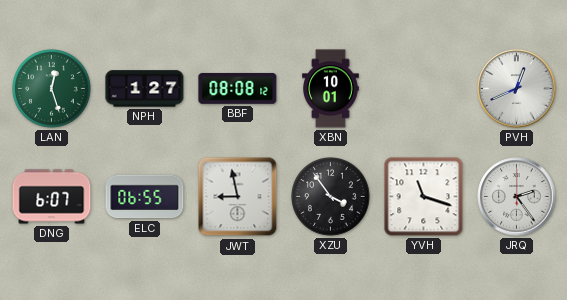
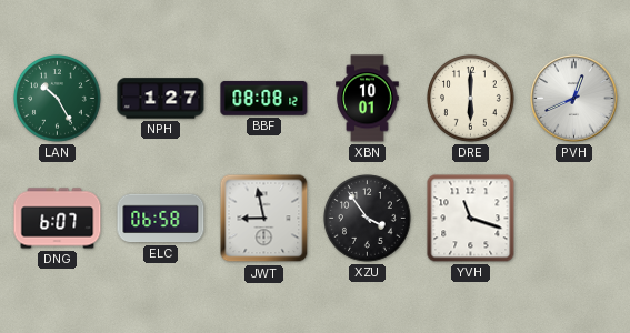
LAN: 12:27 -> 10:25 (58, 99)
DRE: none -> 6:00 (471, 99)
ELC: 06:55 -> 06:58 (161, 219)
JRQ: 2:24 -> none (517, 197)
